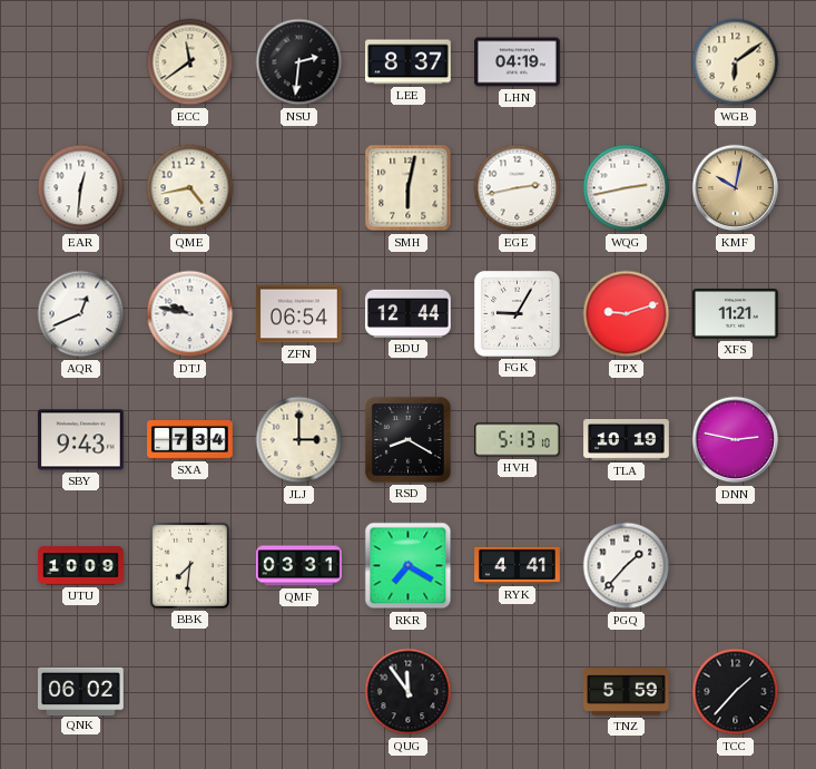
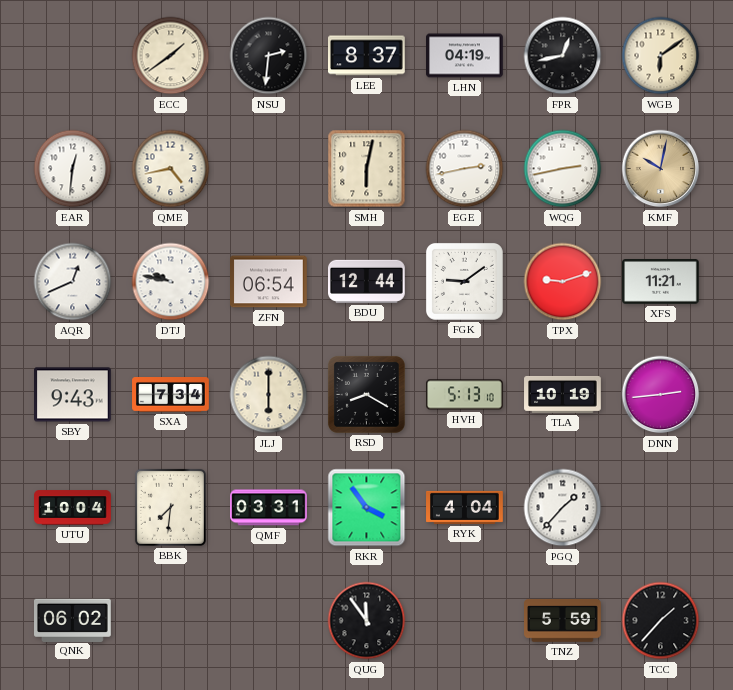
ECC: 11:39 -> 1:39 (171, 56)
FPR: none -> 12:43 (563, 56)
FGK: 9:05 -> 9:09 (464, 281)
JLJ: 3:00 -> 6:00 (269, 395)
DNN: 2:47 -> 2:44 (661, 395)
UTU: 10:09 -> 10:04 (73, 508)
RKR: 7:20 -> 3:54 (367, 508)
RYK: 4:41 -> 4:04 (465, 507)
